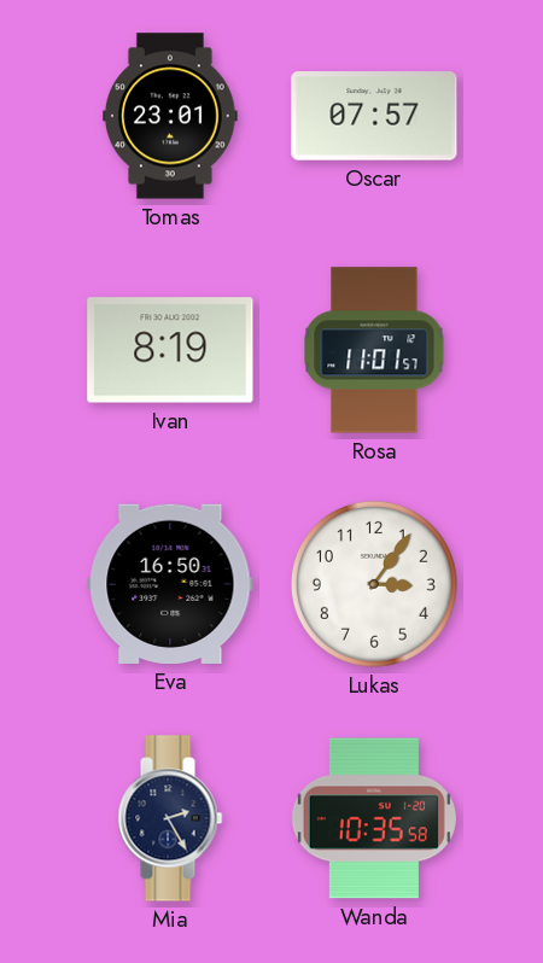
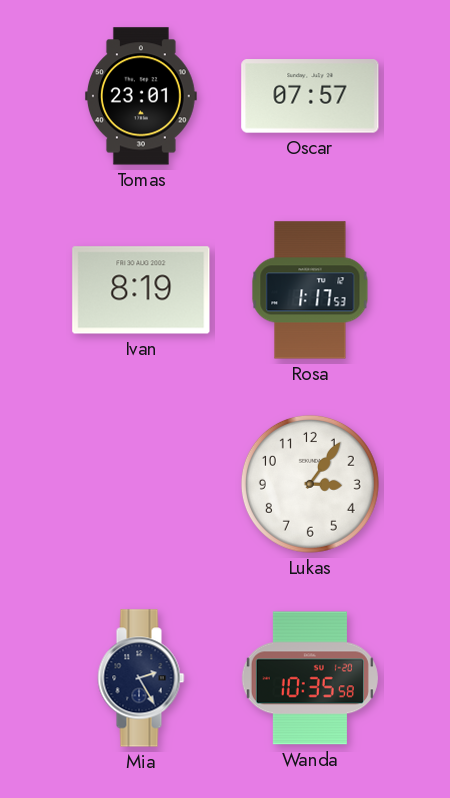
Rosa: 11:01 -> 1:17 (310, 290)
Eva: 16:50 -> none (170, 584)
